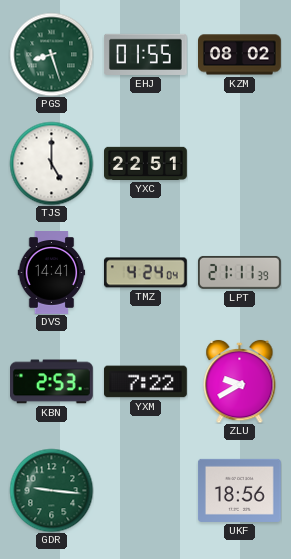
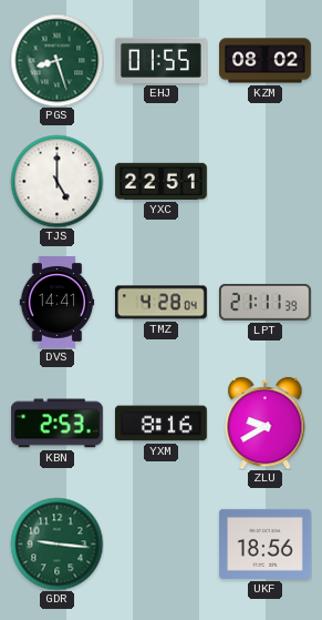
TMZ: 4:24 -> 4:28 (160, 303)
YXM: 7:22 -> 8:16 (162, 424)
